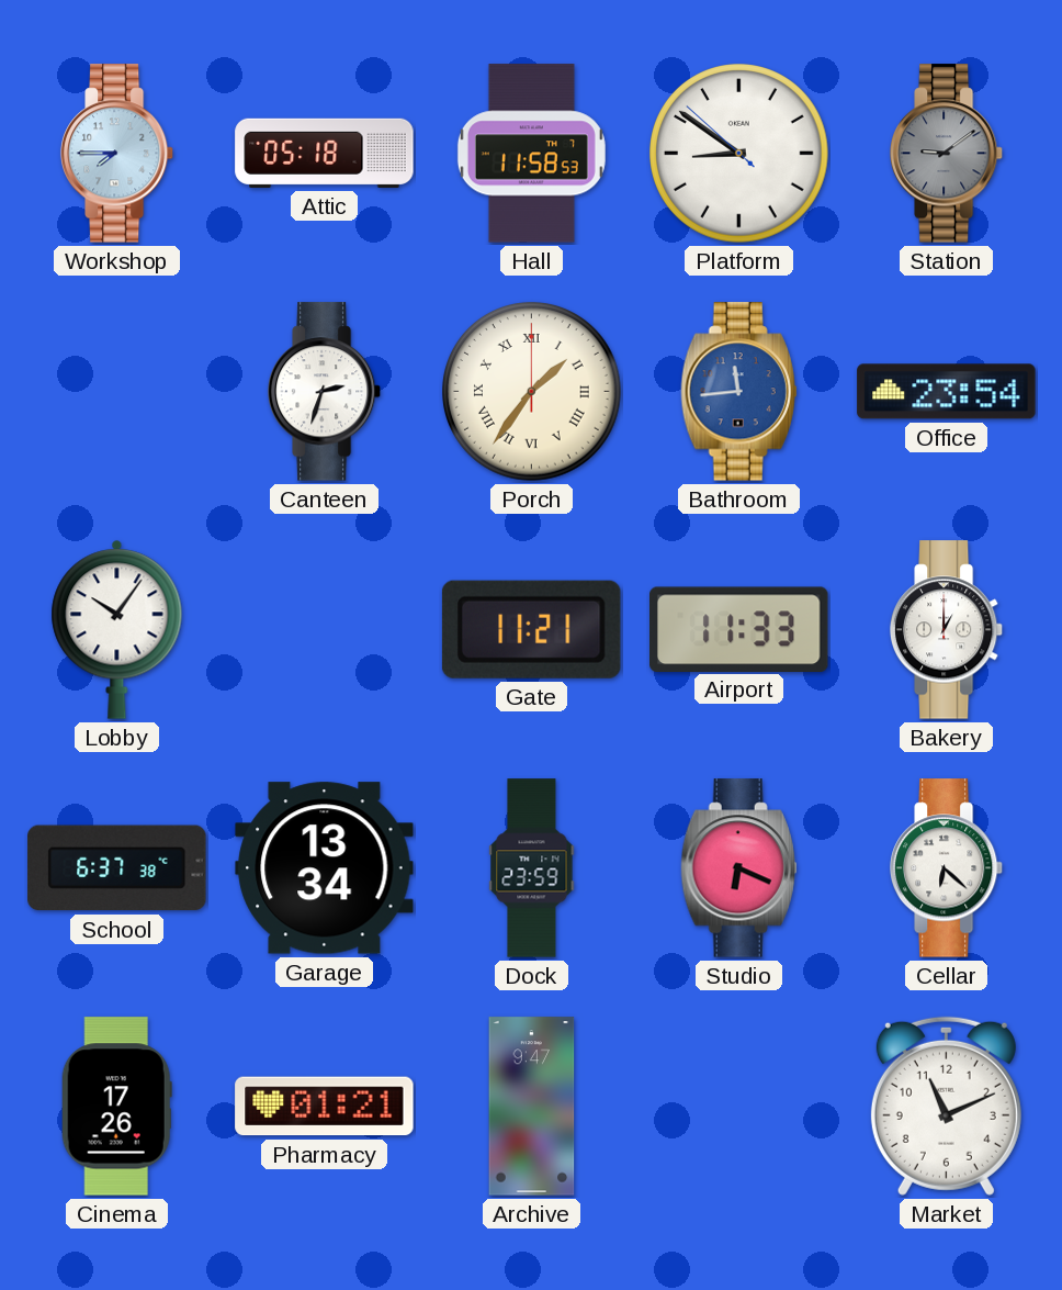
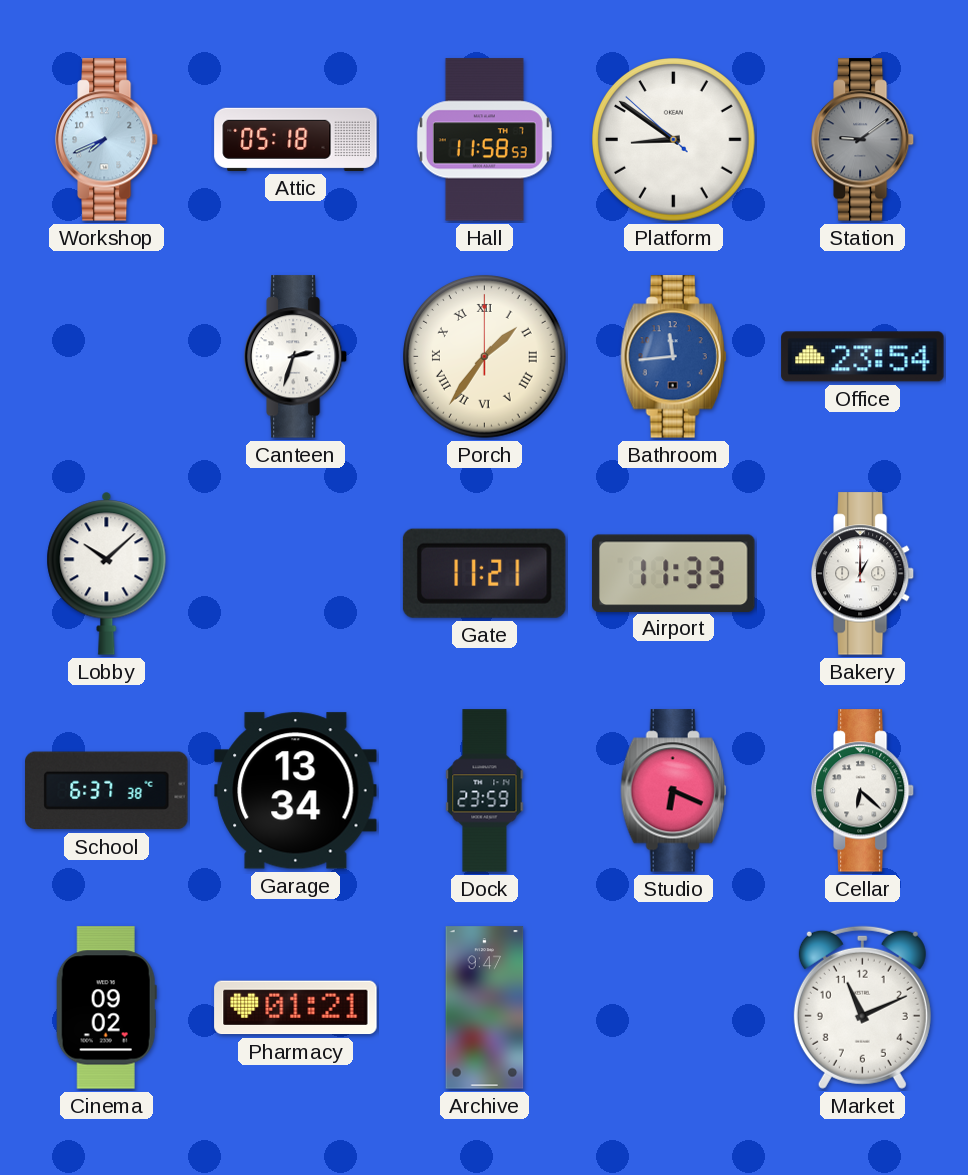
Workshop: 7:45 -> 7:41 (107, 140)
Lobby: 10:06 -> 10:08 (107, 573)
Cinema: 17:26 -> 09:02 (106, 1008)
